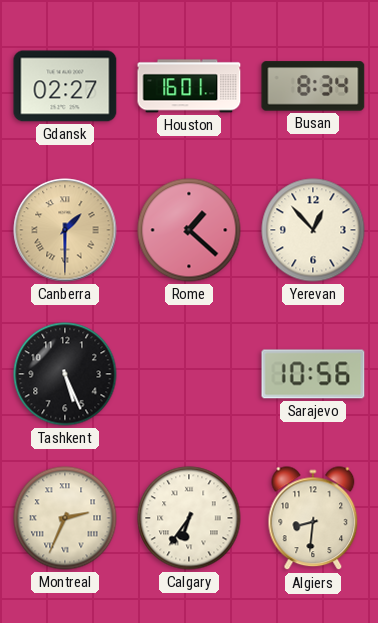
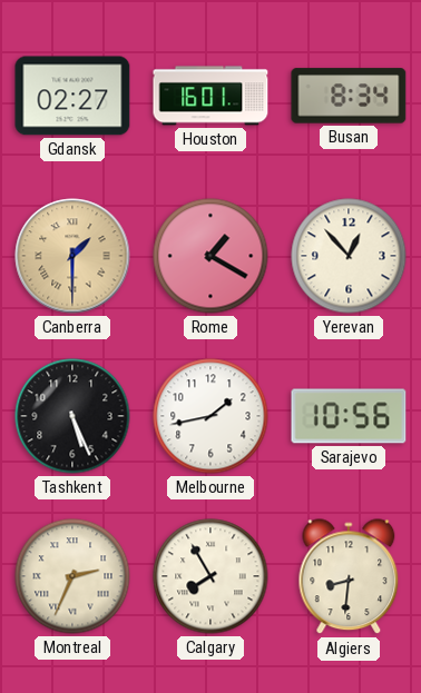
Rome: 1:22 -> 1:20 (210, 256)
Melbourne: none -> 1:43 (210, 416)
Calgary: 6:36 -> 7:55 (210, 576)
